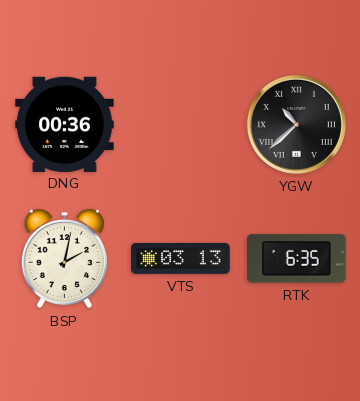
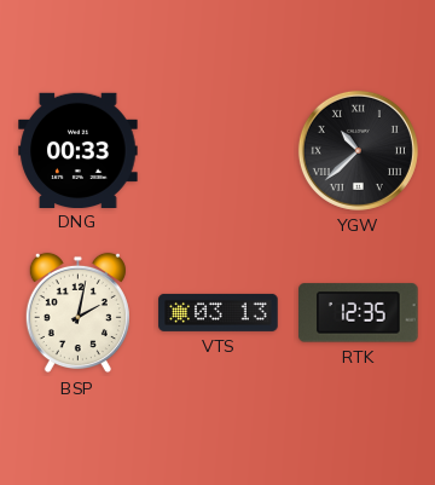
DNG: 00:36 -> 00:33 (79, 150)
RTK: 6:35 -> 12:35 (359, 313)
